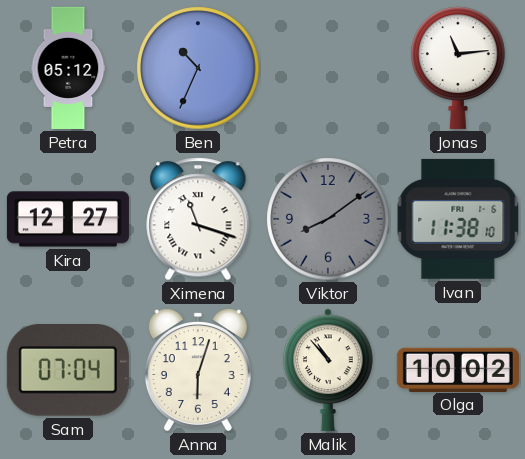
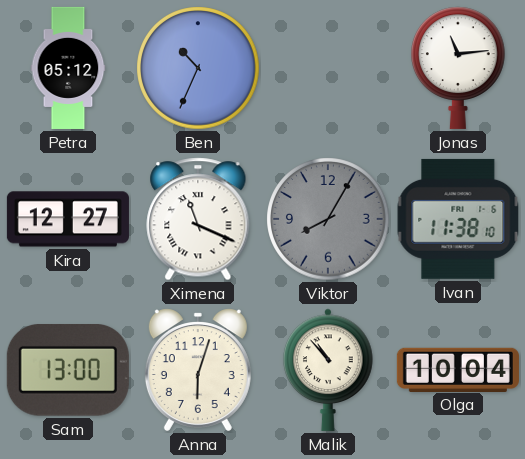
Ximena: 11:18 -> 11:19 (198, 219)
Viktor: 8:09 -> 8:05 (328, 219)
Sam: 07:04 -> 13:00 (68, 371)
Olga: 10:02 -> 10:04 (458, 369)
